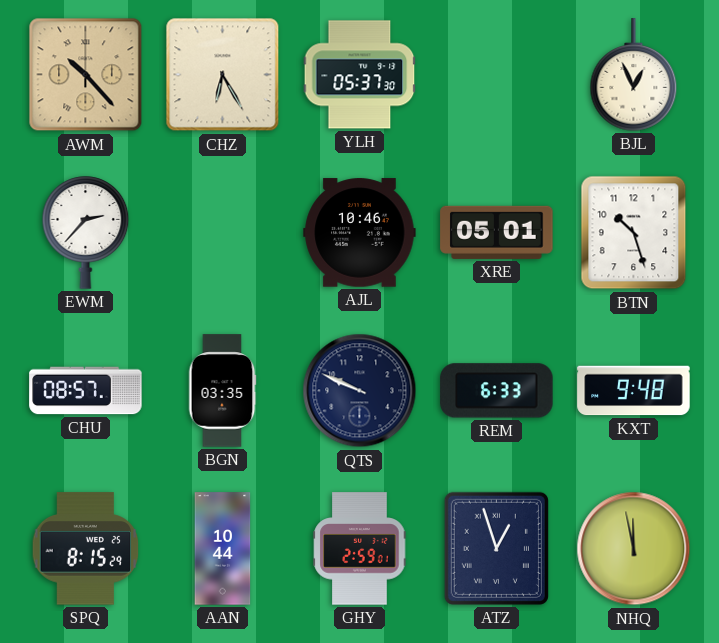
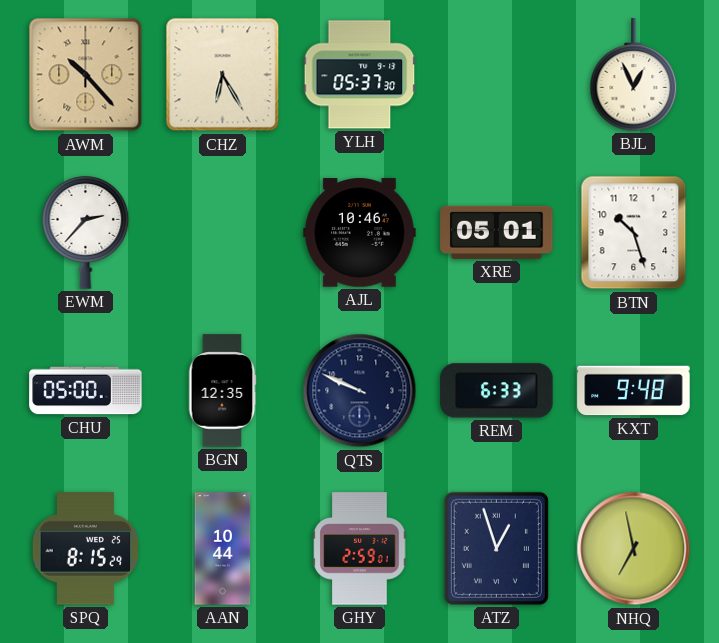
CHU: 08:57 -> 05:00 (86, 391)
BGN: 03:35 -> 12:35 (222, 391)
NHQ: 11:58 -> 6:58 (634, 549)
